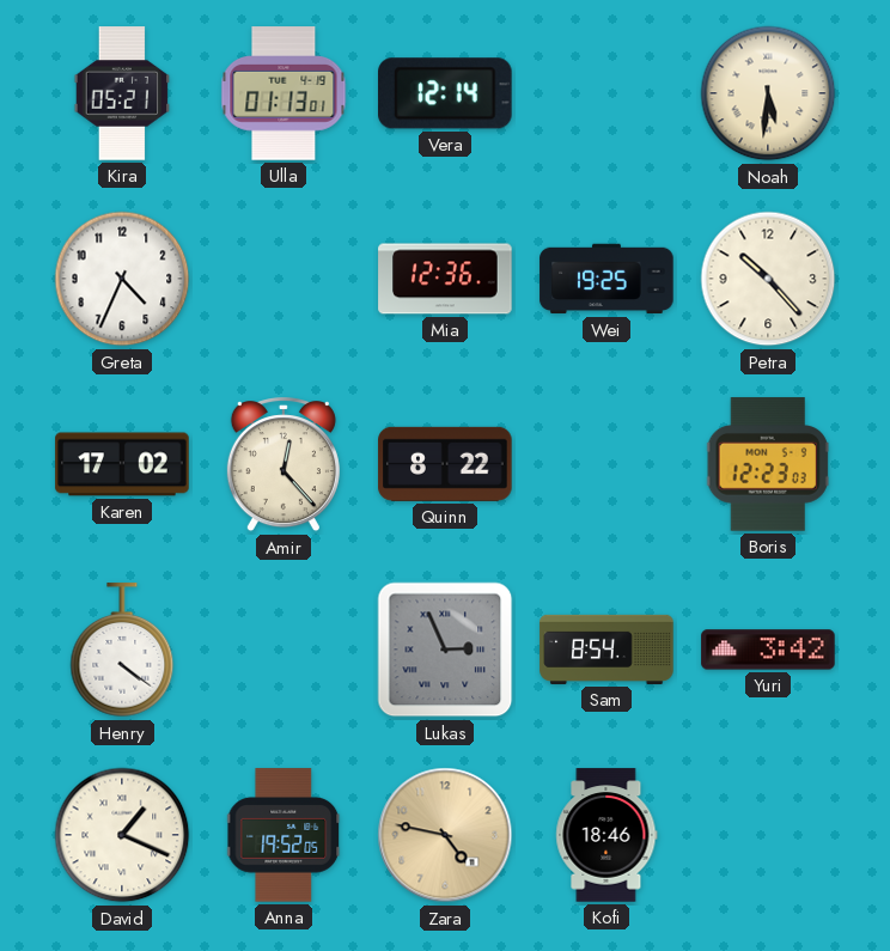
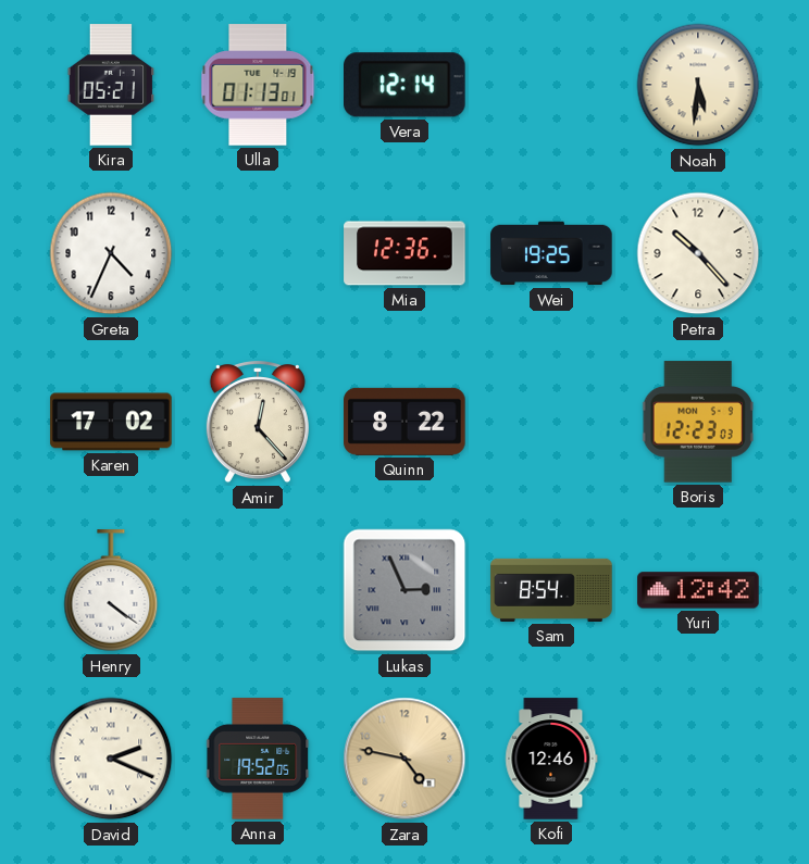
Yuri: 3:42 -> 12:42 (698, 590)
David: 1:19 -> 2:19 (111, 759)
Kofi: 18:46 -> 12:46 (551, 759)
